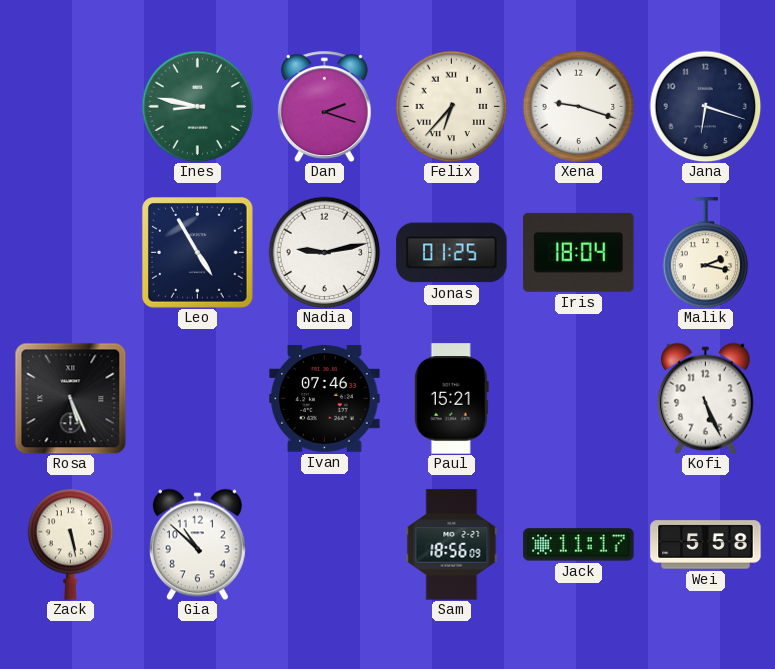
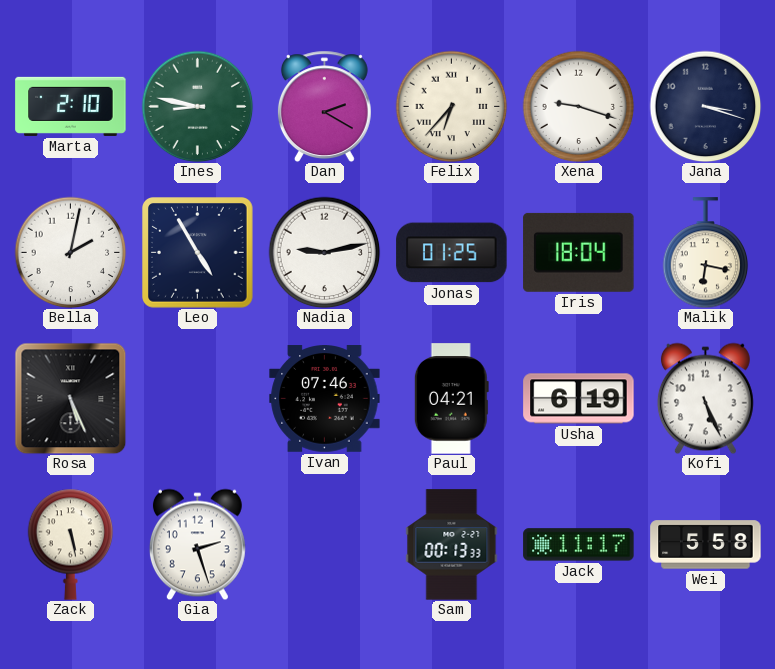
Marta: none -> 2:10 (71, 106)
Dan: 2:18 -> 2:20 (324, 106)
Jana: 6:18 -> 3:18 (705, 106)
Bella: none -> 2:02 (70, 252)
Malik: 2:17 -> 6:17 (706, 253)
Paul: 15:21 -> 04:21 (451, 399)
Usha: none -> 6:19 (579, 399)
Gia: 10:52 -> 2:27 (197, 544)
Sam: 18:56 -> 00:13 (452, 545)
